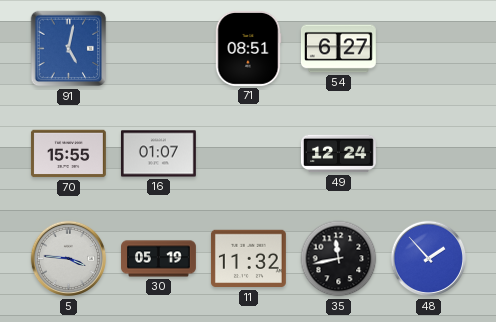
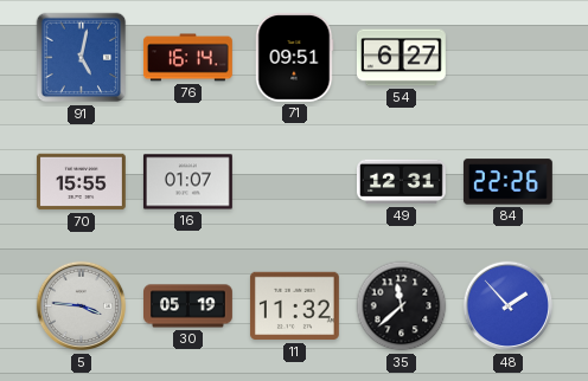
76: none -> 16:14 (187, 58)
71: 08:51 -> 09:51 (295, 57)
49: 12:24 -> 12:31 (402, 182)
84: none -> 22:26 (507, 182)
35: 11:43 -> 11:38 (402, 306)
